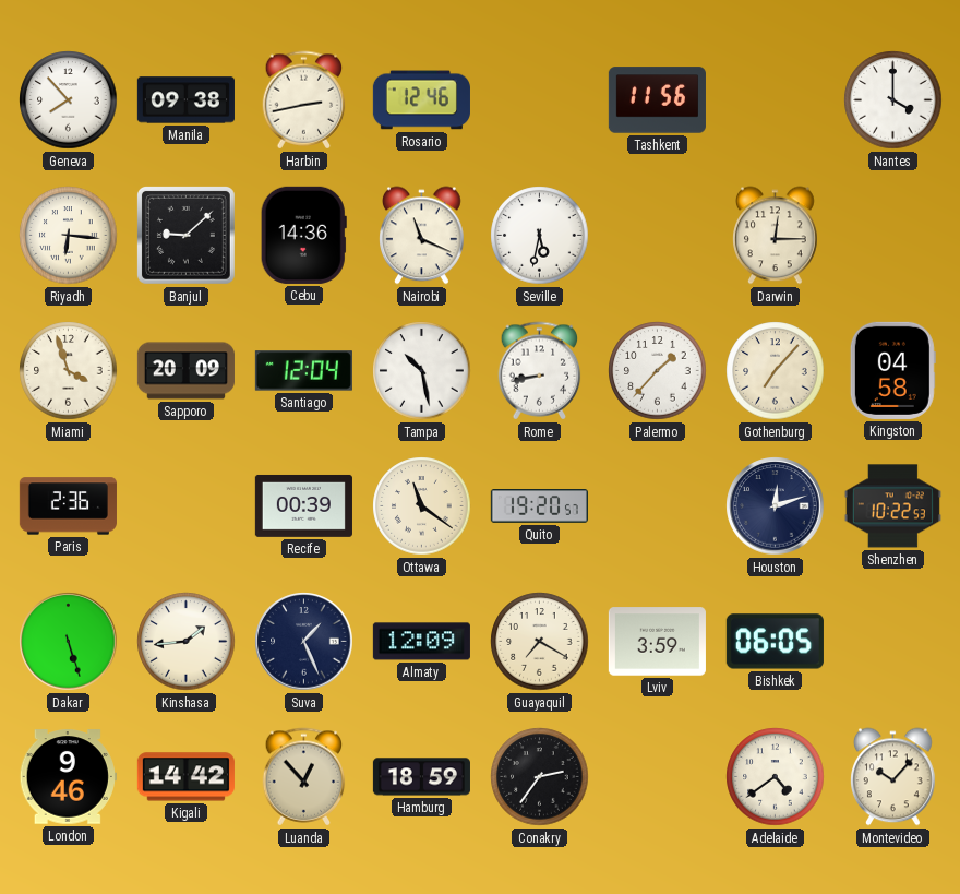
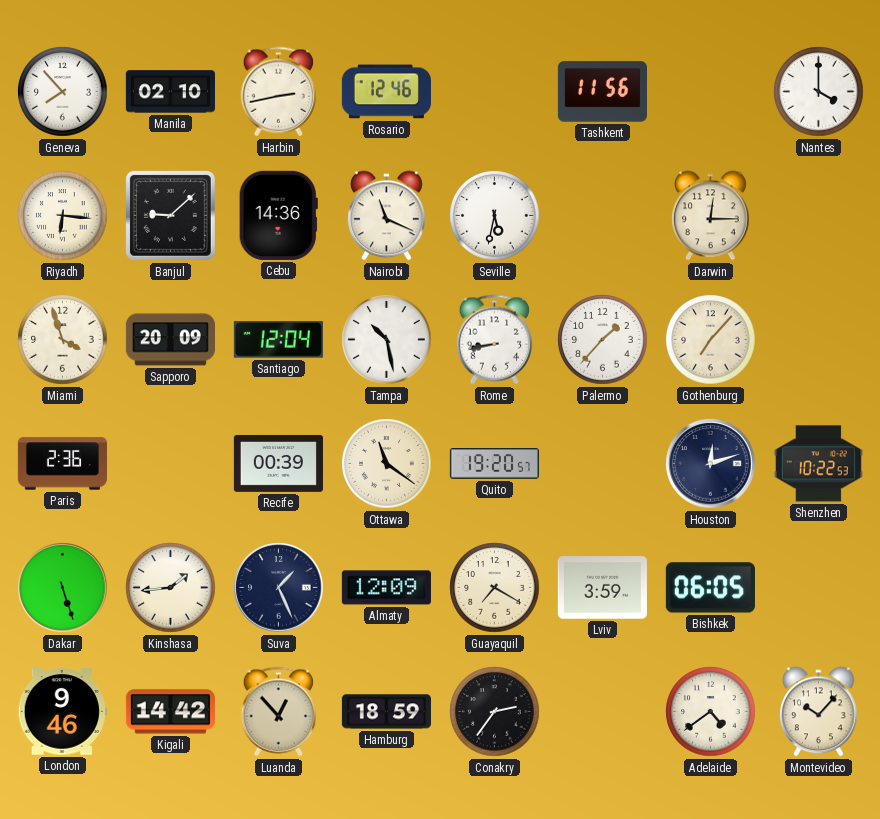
Manila: 09:38 -> 02:10 (170, 92)
Kingston: 04:58 -> none (892, 370)
